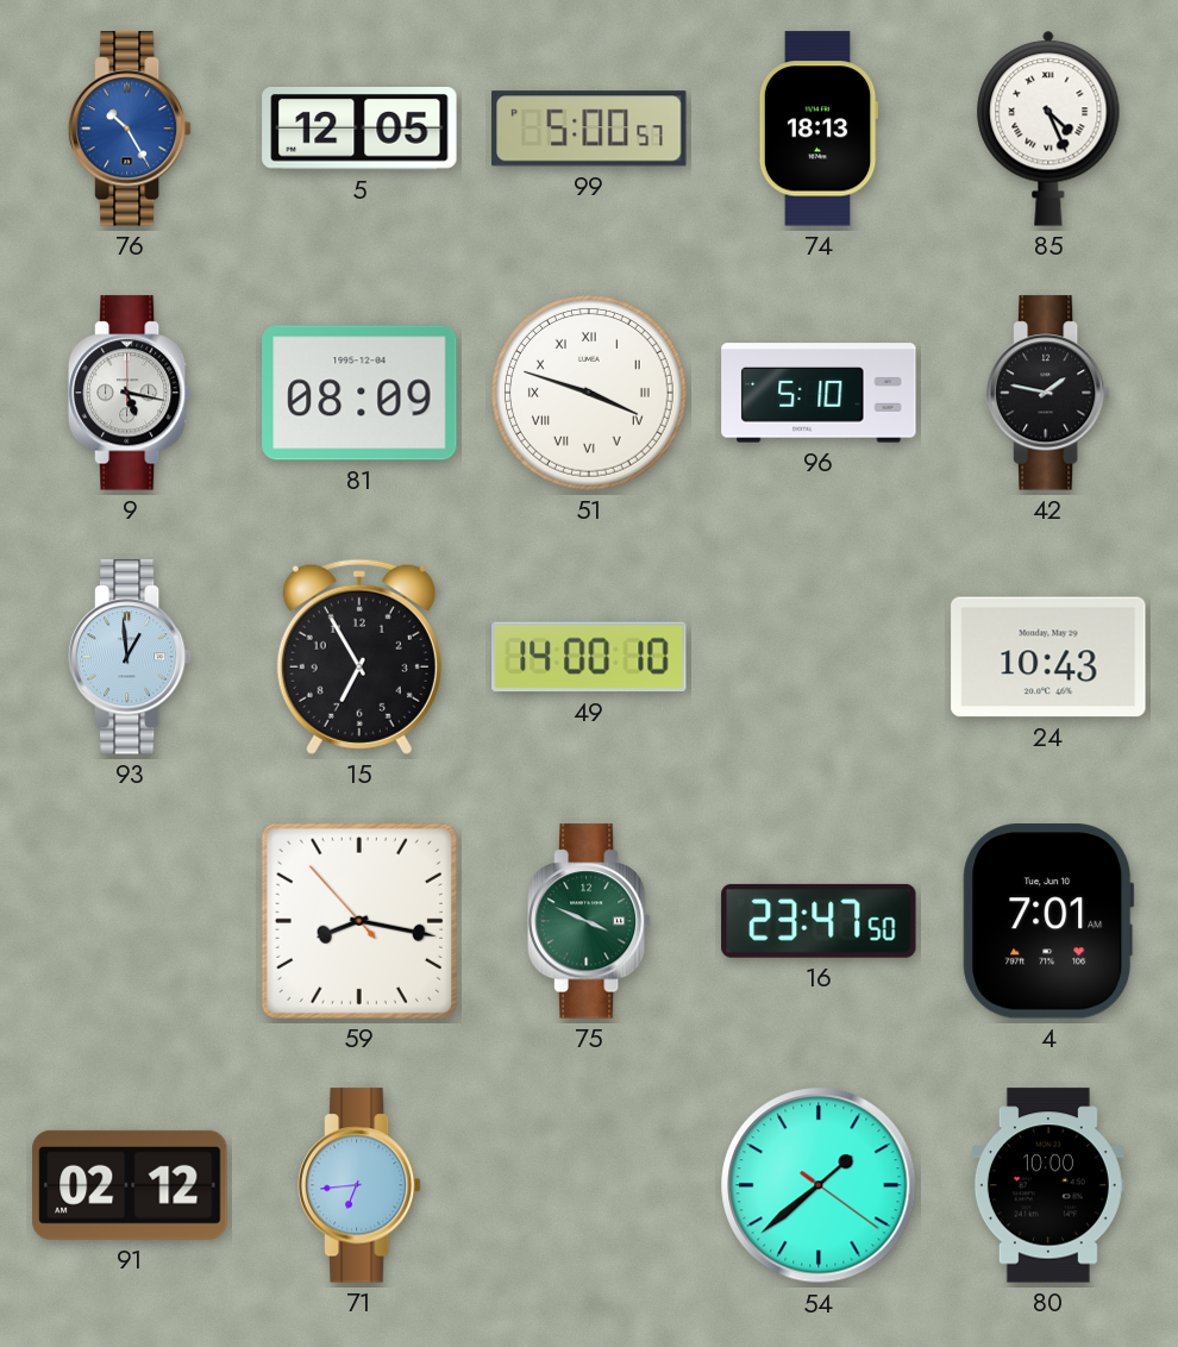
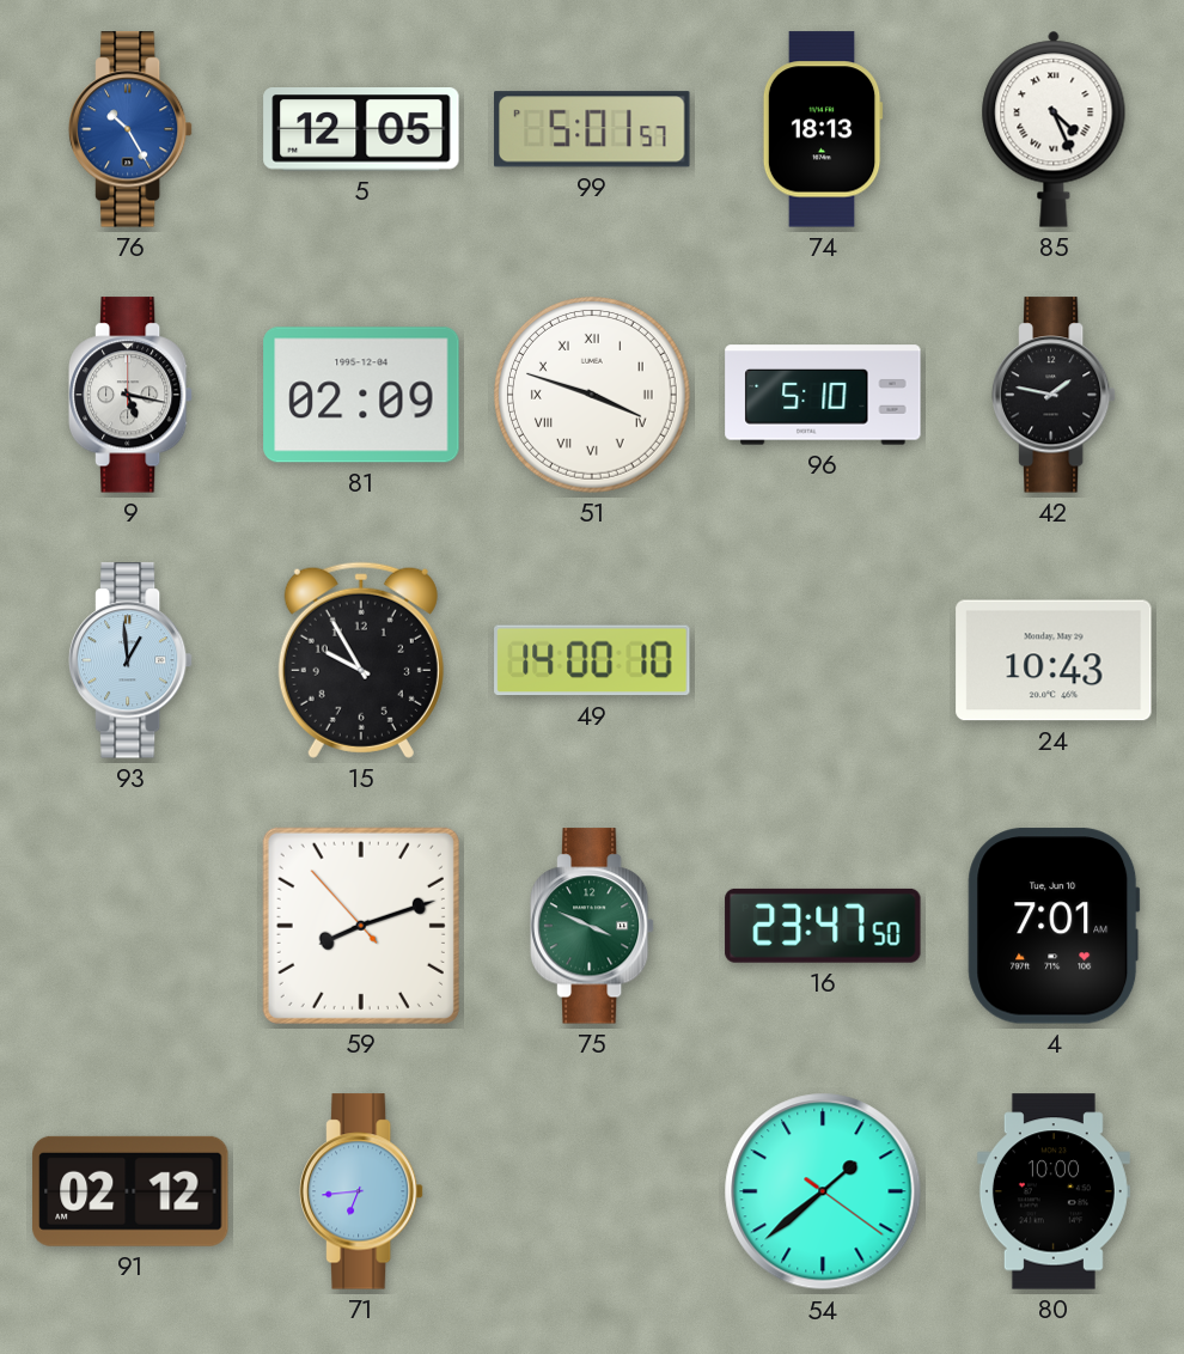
99: 5:00 -> 5:01 (592, 129)
81: 08:09 -> 02:09 (361, 395)
15: 6:55 -> 9:55 (361, 660)
59: 8:16 -> 8:11 (361, 926)
